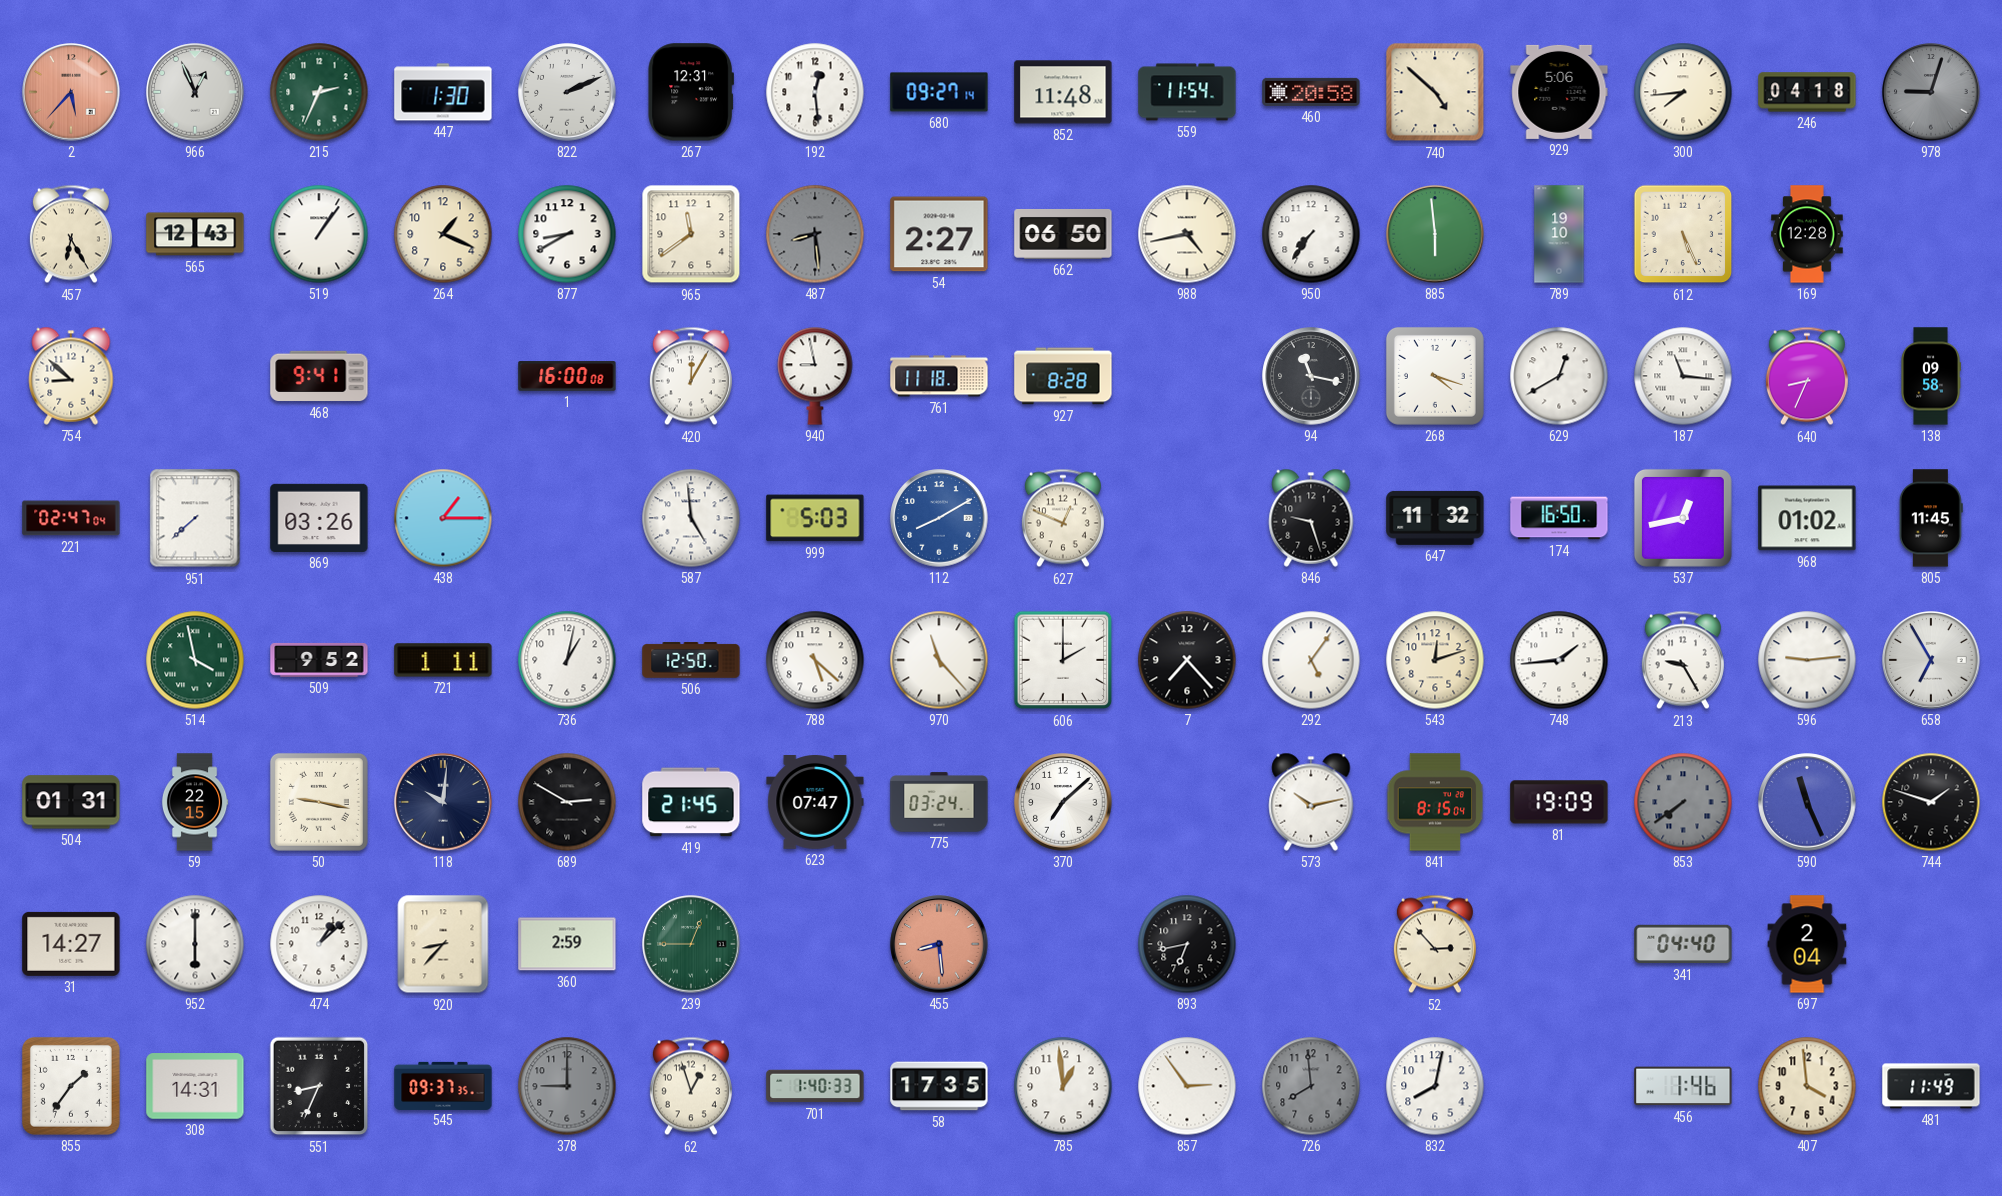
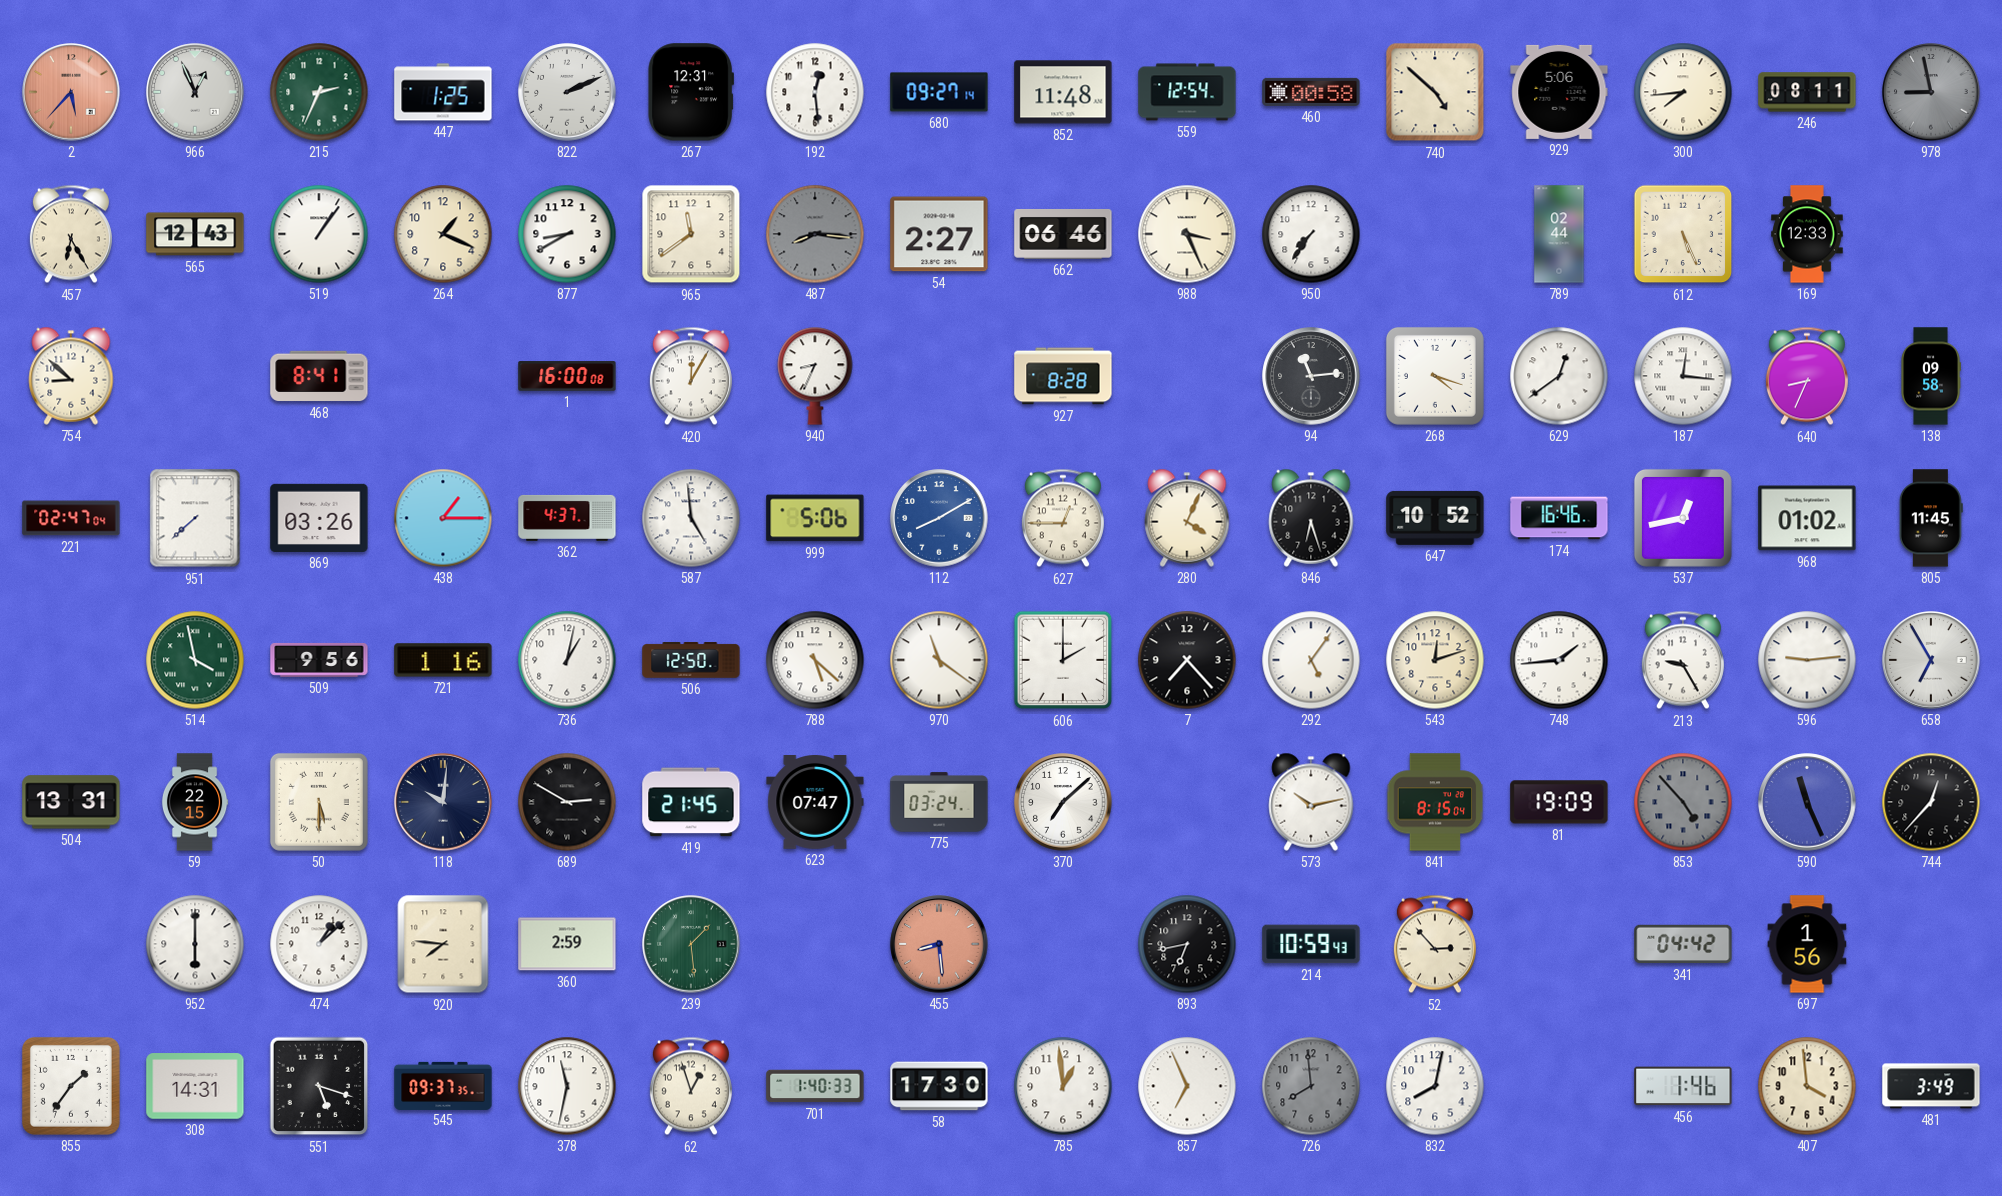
447: 1:30 -> 1:25 (443, 92)
559: 11:54 -> 12:54 (1187, 92)
460: 20:58 -> 00:58 (1311, 92)
246: 04:18 -> 08:11 (1807, 92)
978: 9:03 -> 8:58 (1931, 92)
487: 8:29 -> 8:16 (815, 234)
662: 06:50 -> 06:46 (1063, 235)
988: 4:43 -> 3:26 (1187, 234)
885: 5:59 -> none (1435, 234)
789: 19:10 -> 02:44 (1559, 234)
169: 12:28 -> 12:33 (1808, 234)
468: 9:41 -> 8:41 (319, 376)
940: 8:58 -> 8:34 (815, 376)
761: 11:18 -> none (939, 376)
94: 11:17 -> 11:14 (1311, 376)
629: 12:40 -> 12:39 (1559, 376)
187: 11:16 -> 12:16 (1683, 376)
362: none -> 4:37 (567, 518)
999: 5:03 -> 5:06 (815, 518)
627: 12:49 -> 12:45 (1063, 518)
280: none -> 4:04 (1187, 518)
846: 9:27 -> 6:27 (1311, 518)
647: 11:32 -> 10:52 (1435, 518)
174: 16:50 -> 16:46 (1559, 518)
509: 9:52 -> 9:56 (319, 660)
721: 1:11 -> 1:16 (443, 660)
970: 11:23 -> 11:21 (939, 660)
504: 01:31 -> 13:31 (71, 802)
50: 9:17 -> 5:30 (319, 802)
853: 7:39 -> 4:53 (1683, 802)
744: 1:48 -> 12:37 (1931, 802)
31: 14:27 -> none (71, 944)
920: 8:37 -> 7:46 (443, 944)
239: 12:45 -> 1:29 (691, 944)
214: none -> 10:59 (1311, 944)
341: 04:40 -> 04:42 (1683, 944)
697: 2:04 -> 1:56 (1807, 944)
551: 8:34 -> 5:18 (319, 1086)
378: 9:00 -> 11:32 (567, 1086)
378 dial: grey -> white (567, 1086)
58: 17:35 -> 17:30 (939, 1086)
857: 2:54 -> 6:56 (1187, 1086)
481: 11:49 -> 3:49 (1931, 1086)
